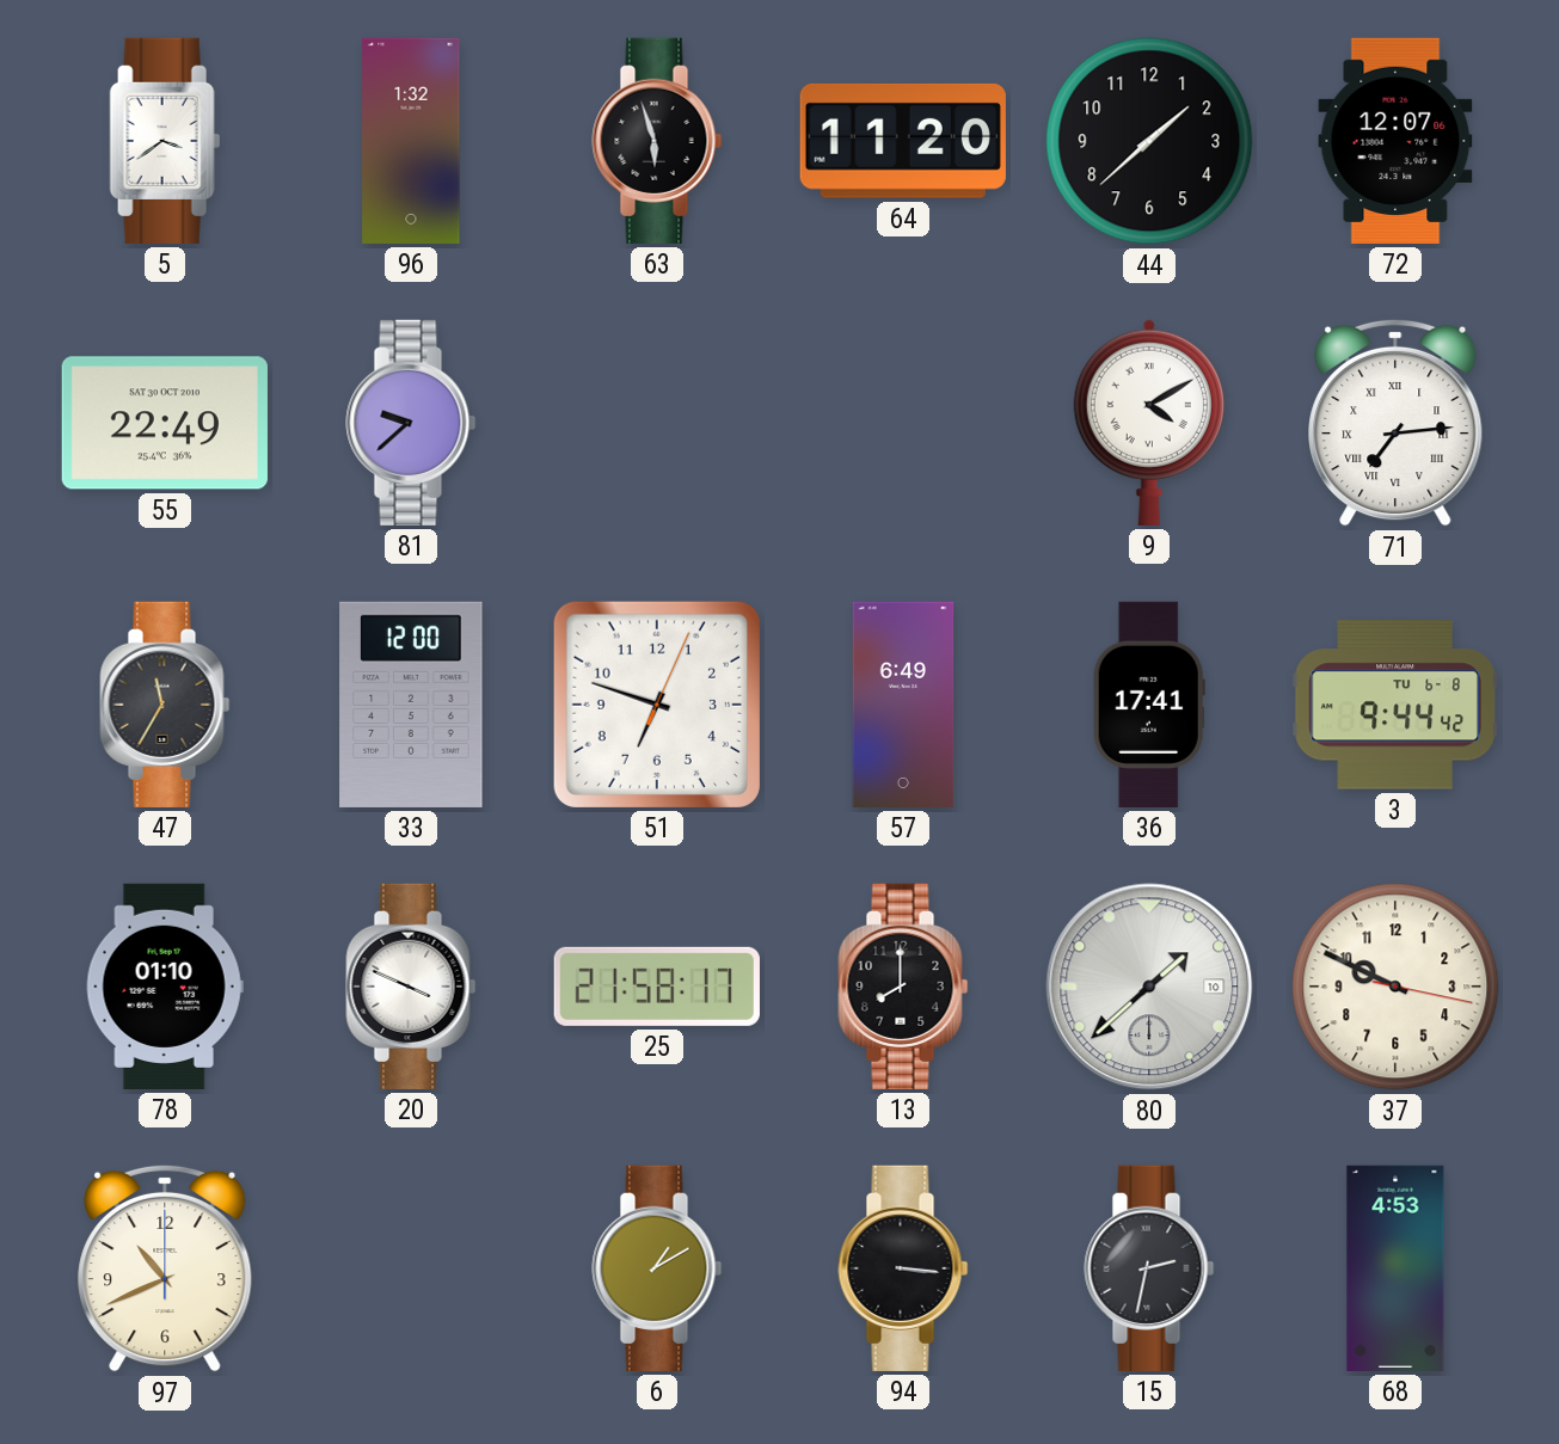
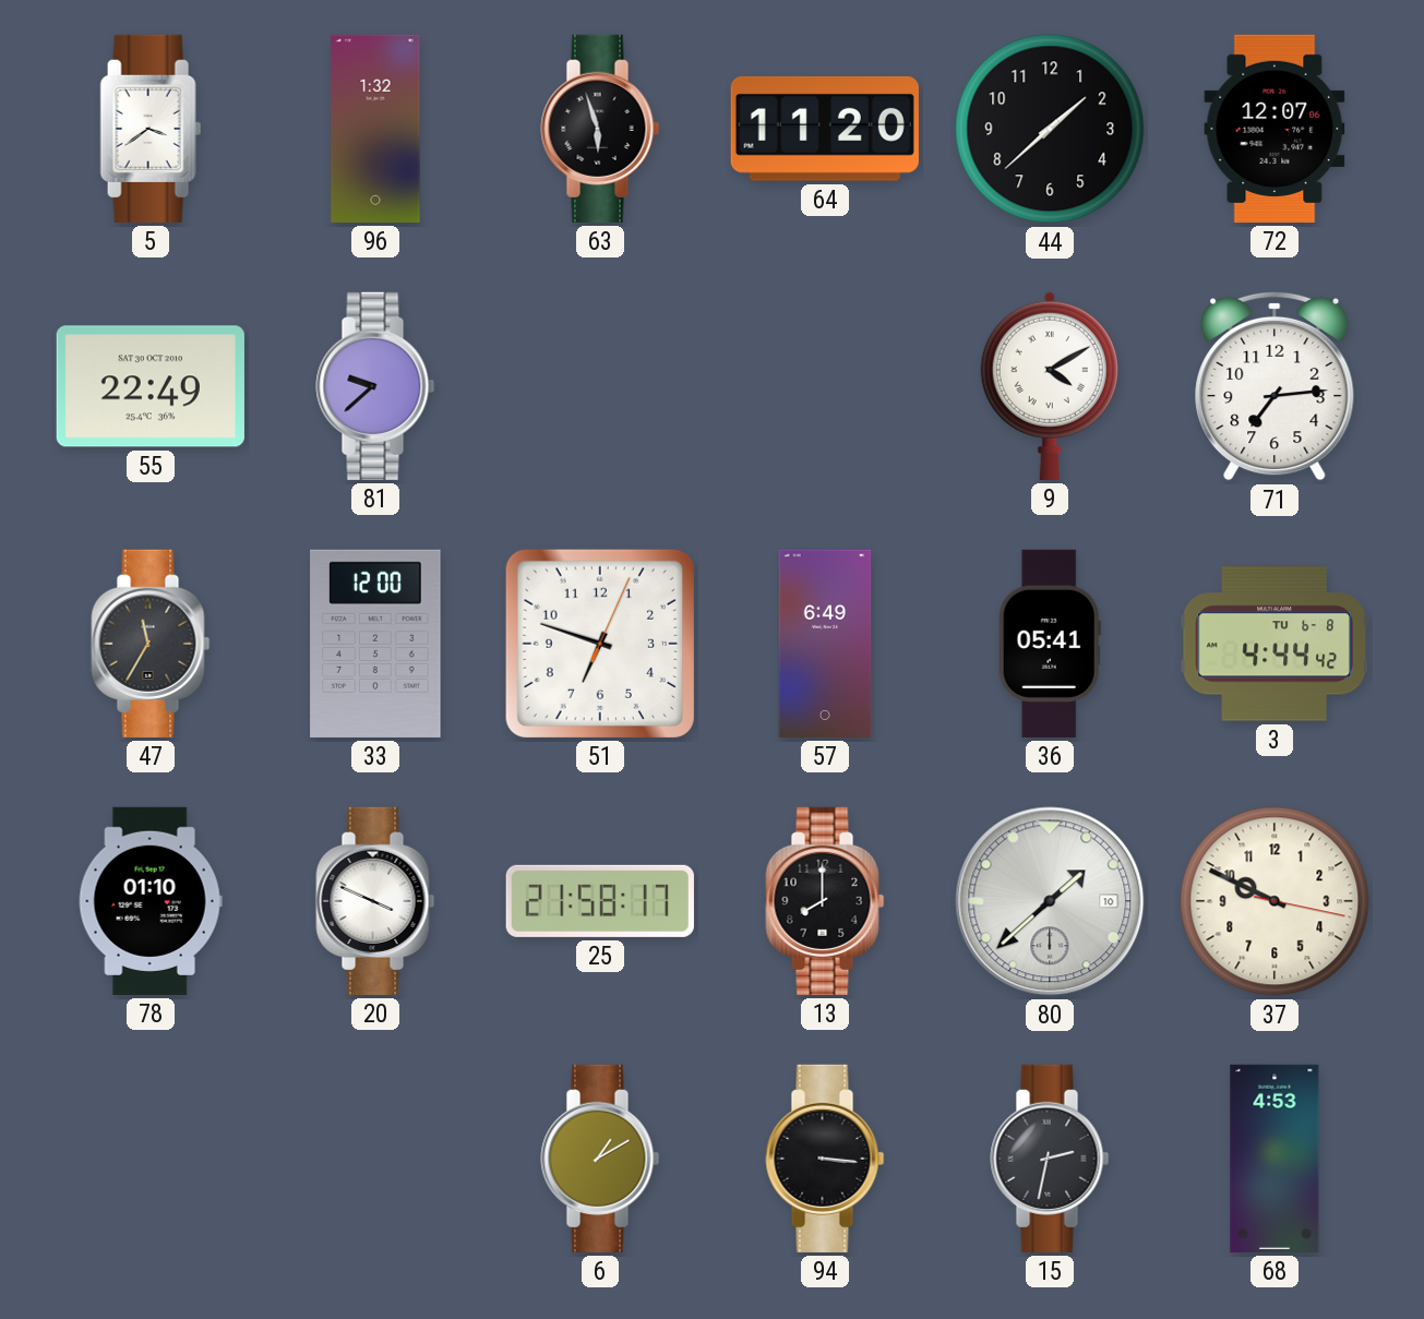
71 numerals: Roman -> Arabic (1275, 386)
36: 17:41 -> 05:41 (1050, 644)
3: 9:44 -> 4:44 (1275, 644)
97: 10:41 -> none (165, 1268)
